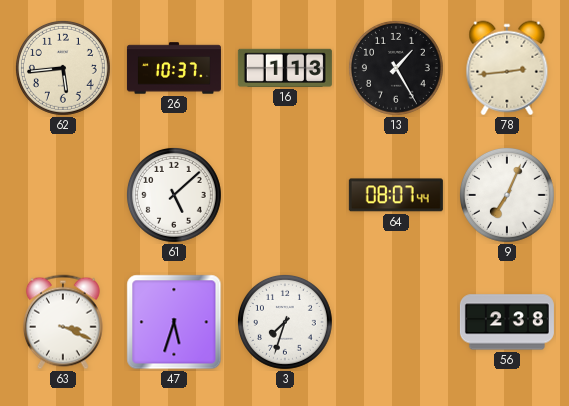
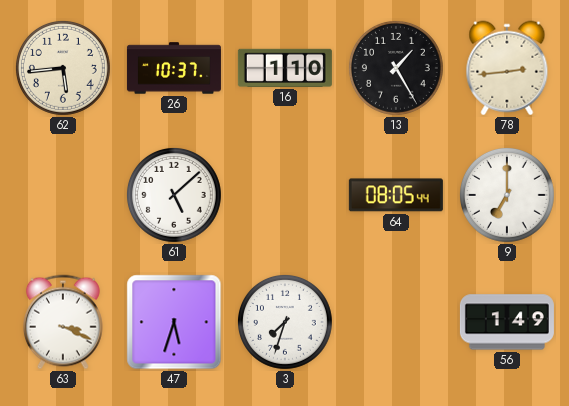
16: 1:13 -> 1:10 (285, 68)
64: 08:07 -> 08:05 (396, 195)
9: 7:04 -> 7:00 (507, 195)
56: 2:38 -> 1:49 (507, 322)
